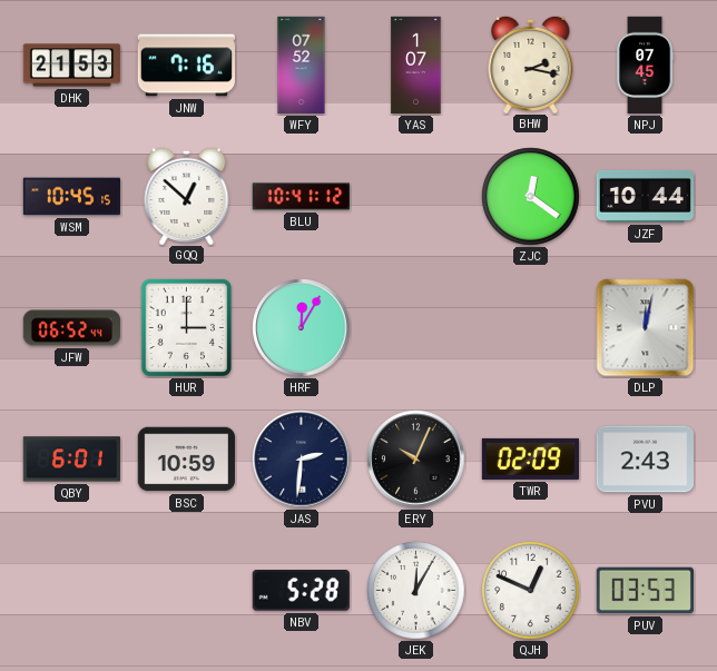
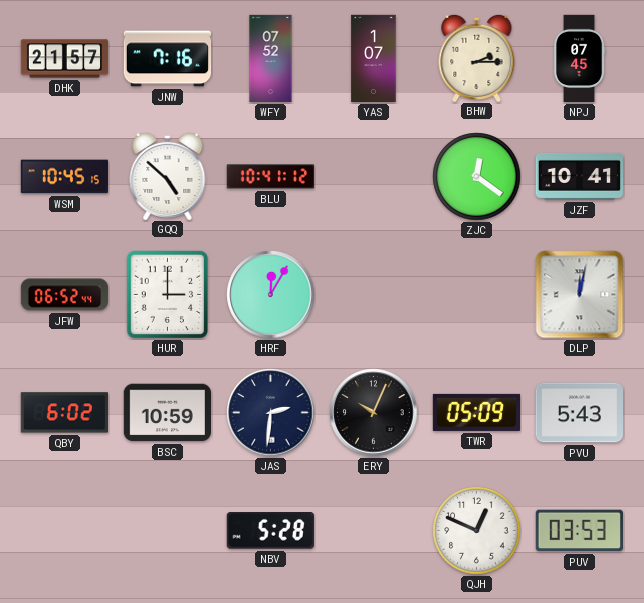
DHK: 21:53 -> 21:57 (65, 59)
BHW: 2:17 -> 2:15 (477, 57)
GQQ: 12:52 -> 4:52 (168, 175)
JZF: 10:44 -> 10:41 (580, 176)
QBY: 6:01 -> 6:02 (64, 413)
TWR: 02:09 -> 05:09 (476, 412)
PVU: 2:43 -> 5:43 (579, 413)
JEK: 12:05 -> none (416, 591)
